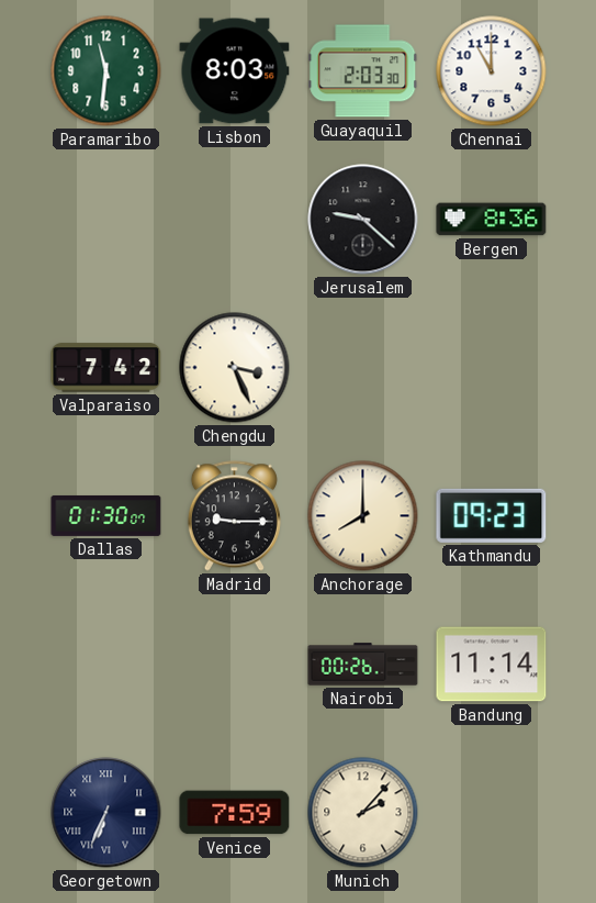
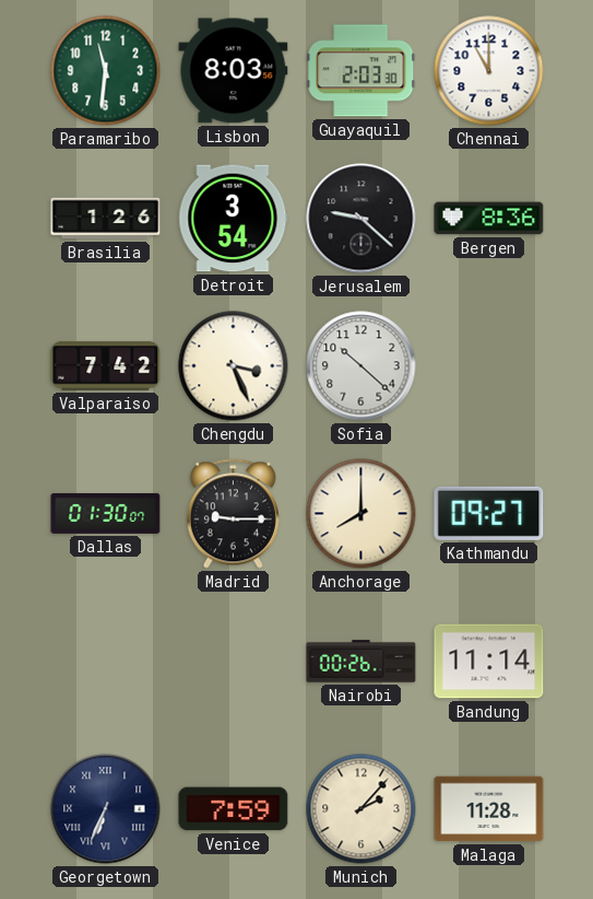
Brasilia: none -> 1:26 (106, 219)
Detroit: none -> 3:54 (234, 219)
Sofia: none -> 10:22 (361, 366)
Kathmandu: 09:23 -> 09:27 (489, 513)
Malaga: none -> 11:28 (489, 809)
